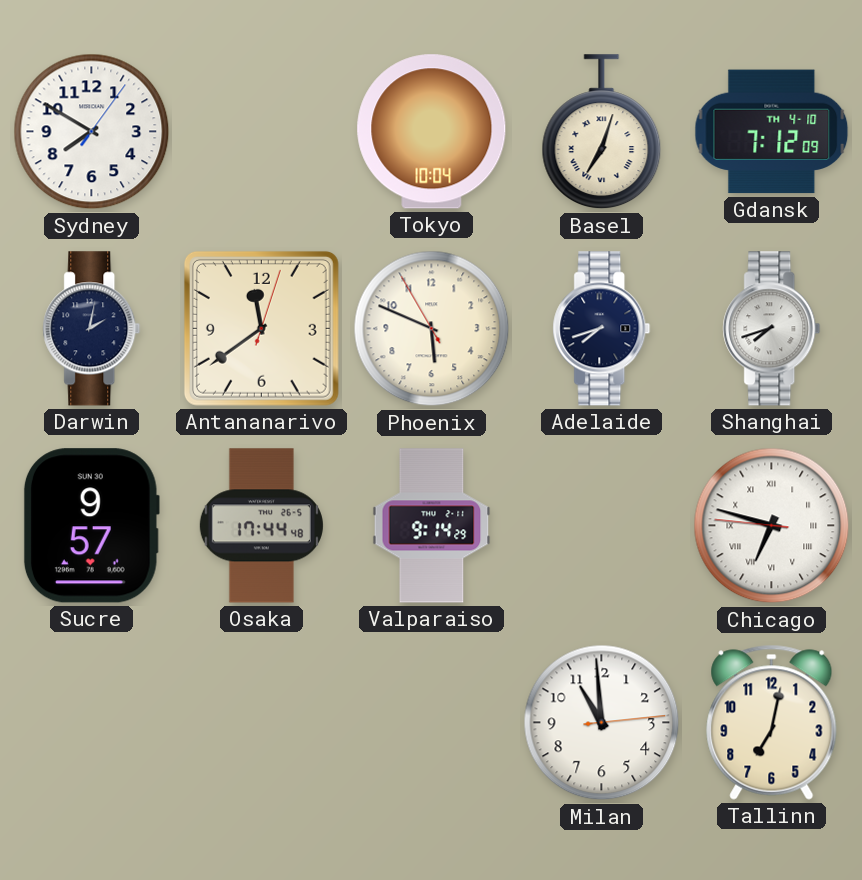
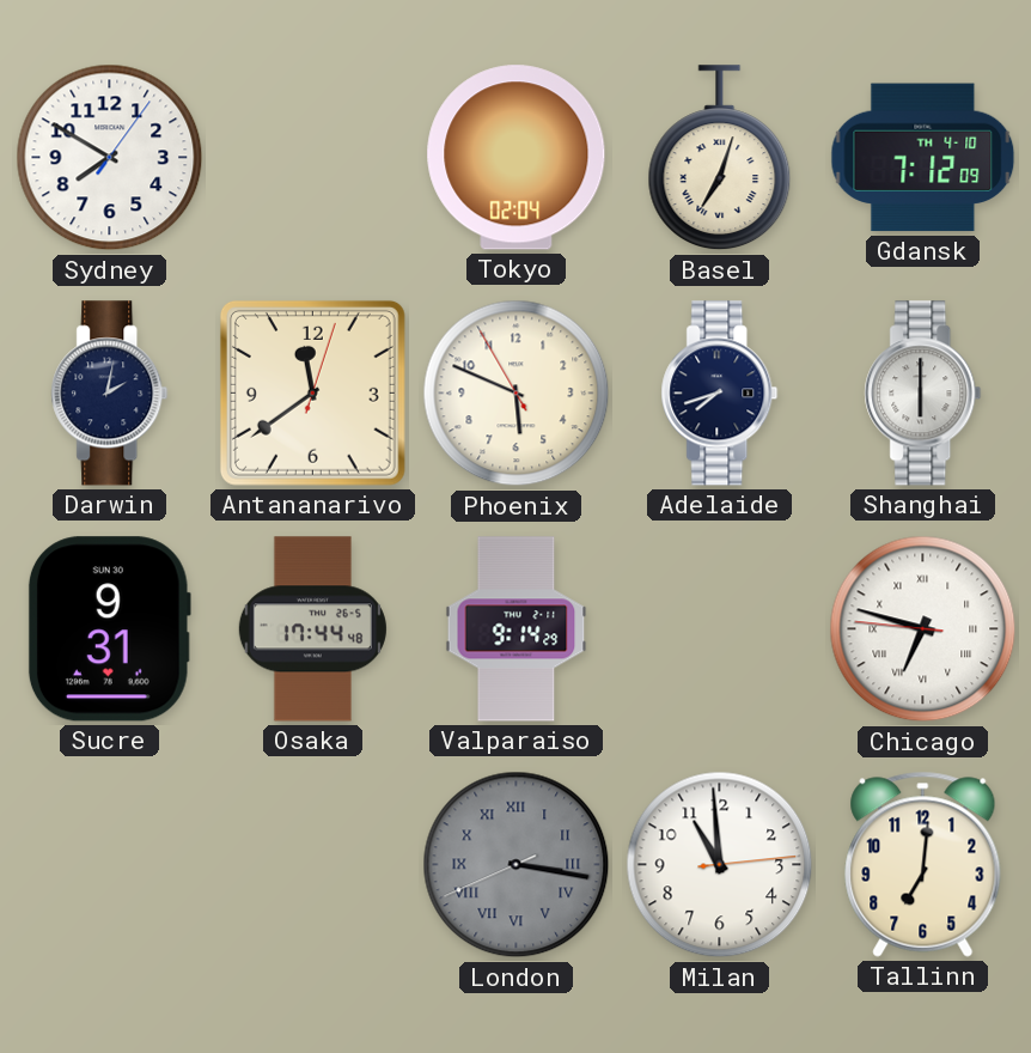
Tokyo: 10:04 -> 02:04 (517, 158)
Shanghai: 7:42 -> 6:00 (923, 394)
Sucre: 9:57 -> 9:31 (109, 629)
London: none -> 3:16 (517, 865)
Tallinn: 7:02 -> 7:01 (923, 864)
